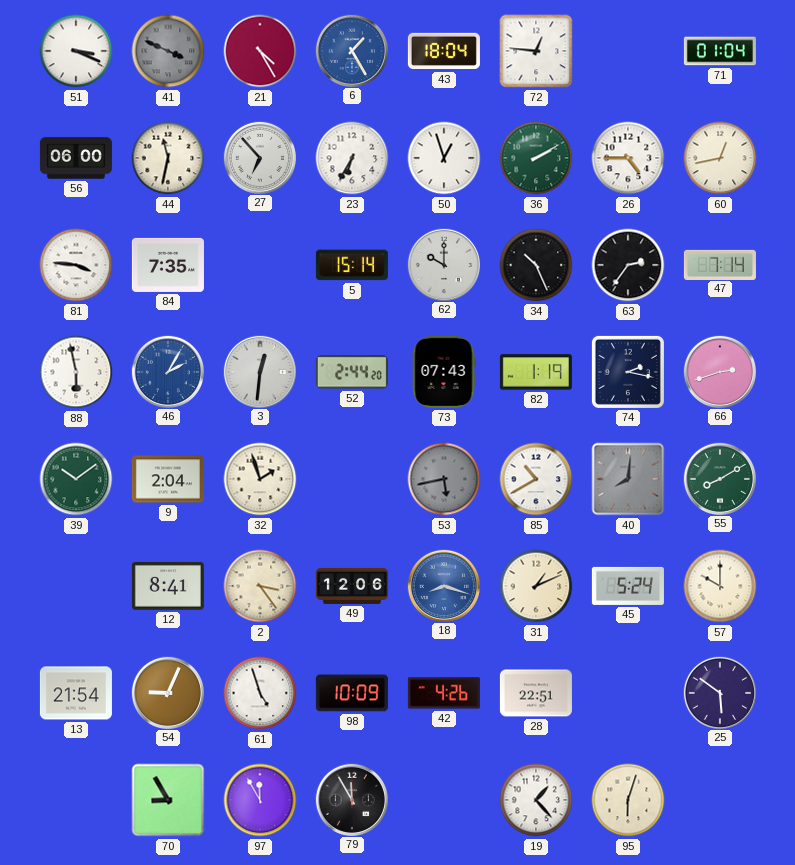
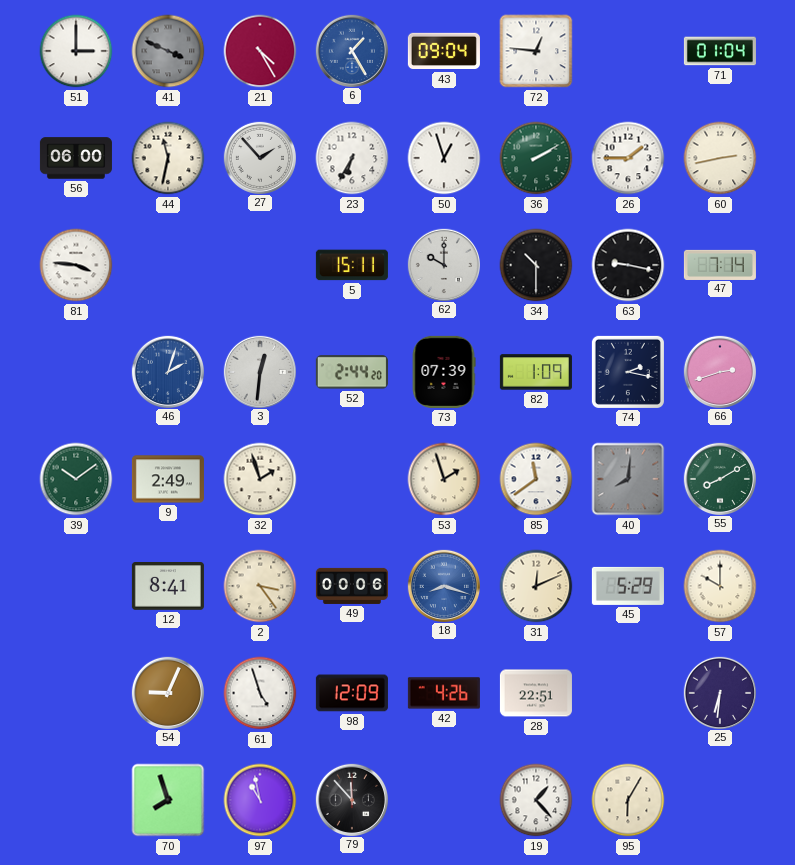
51: 3:19 -> 3:00 (76, 51)
43: 18:04 -> 09:04 (444, 51)
27: 6:53 -> 1:53 (259, 157)
26: 4:45 -> 1:45 (628, 158)
60: 12:43 -> 2:43 (720, 158)
84: 7:35 -> none (168, 265)
5: 15:14 -> 15:11 (352, 265)
34: 10:26 -> 10:30 (536, 265)
63: 2:36 -> 9:17 (628, 265)
88: 5:58 -> none (76, 372)
46: 2:05 -> 2:03 (167, 371)
73: 07:43 -> 07:39 (444, 372)
82: 1:19 -> 1:09 (536, 372)
9: 2:04 -> 2:49 (168, 479)
53: 5:43 -> 1:57 (444, 479)
53 dial: grey -> cream (444, 479)
85: 10:40 -> 11:39 (536, 479)
49: 12:06 -> 00:06 (352, 586)
31: 1:11 -> 12:11 (536, 586)
45: 5:24 -> 5:29 (628, 586)
13: 21:54 -> none (76, 693)
98: 10:09 -> 12:09 (352, 693)
25: 5:51 -> 6:31 (719, 692)
70: 8:55 -> 7:57 (168, 800)
97: 11:55 -> 10:58 (260, 800)
79: 11:55 -> 11:53 (351, 799)
95: 6:03 -> 6:05 (628, 800)
